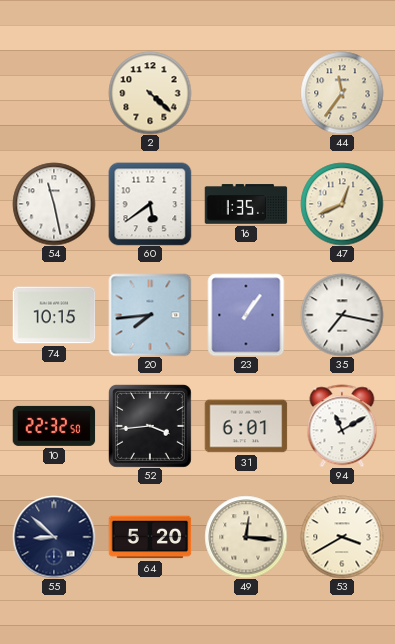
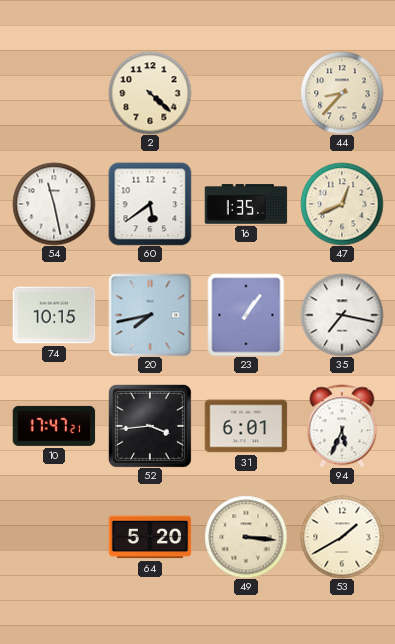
44: 11:36 -> 8:37 (342, 93)
20: 7:44 -> 7:43 (150, 315)
10: 22:32 -> 17:47 (54, 426)
94: 11:10 -> 5:34 (342, 426)
55: 8:52 -> none (54, 537)
49: 12:16 -> 3:16 (246, 537)
53: 3:40 -> 1:40 (342, 537)
